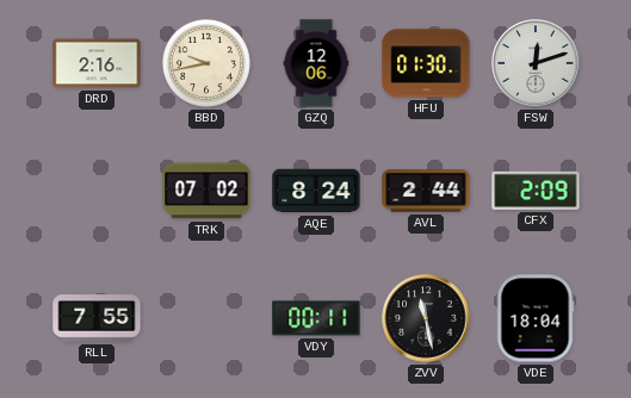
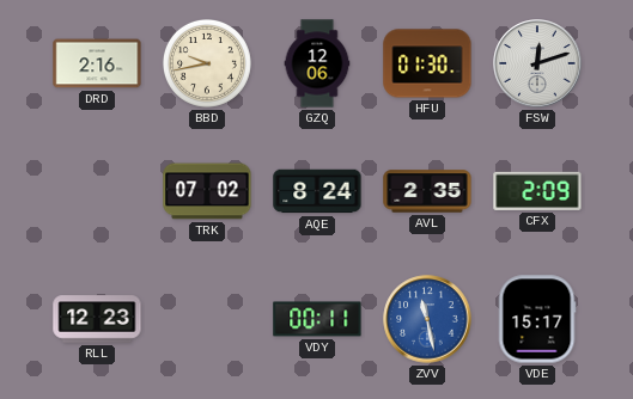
AVL: 2:44 -> 2:35 (427, 191)
RLL: 7:55 -> 12:23 (97, 319)
ZVV dial: black -> blue (427, 319)
VDE: 18:04 -> 15:17 (537, 319)
